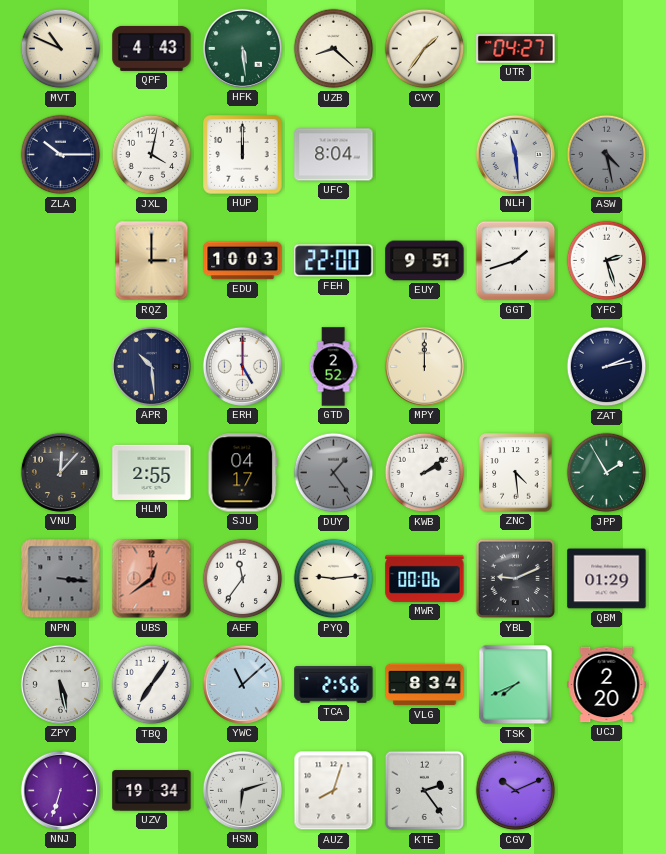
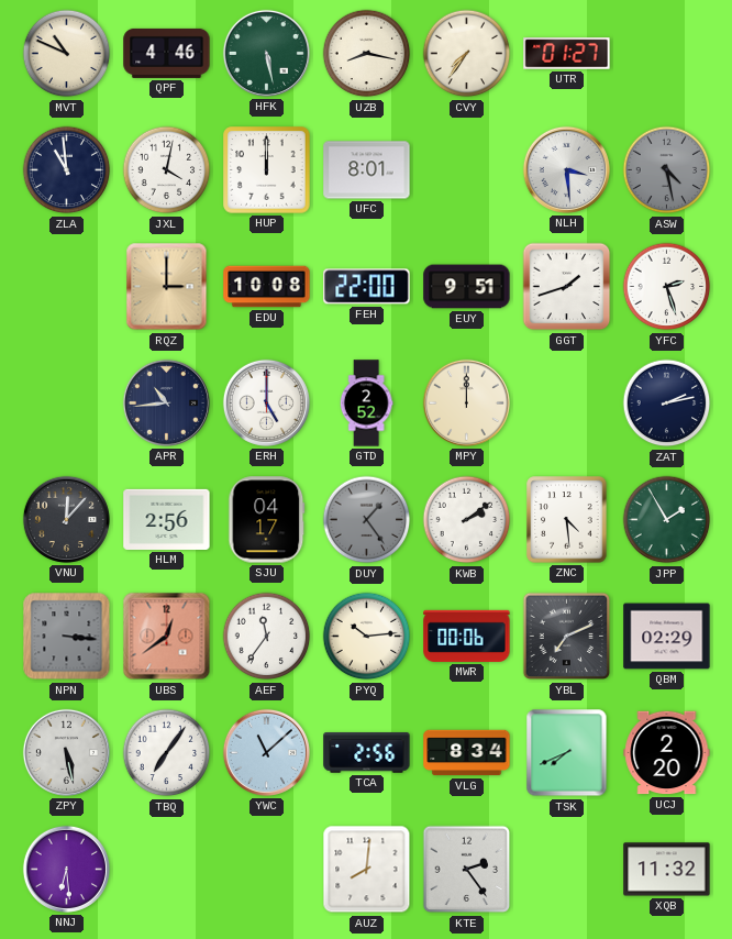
QPF: 4:43 -> 4:46 (167, 53)
HFK: 5:29 -> 5:28 (266, 53)
UZB: 8:22 -> 8:17 (367, 54)
CVY: 1:36 -> 7:36 (467, 54)
UTR: 04:27 -> 01:27 (567, 54)
ZLA: 10:15 -> 10:59 (67, 170)
UFC: 8:04 -> 8:01 (367, 170)
NLH: 11:29 -> 3:29 (566, 169)
EDU: 10:03 -> 10:08 (267, 287)
APR: 10:29 -> 10:44 (166, 402)
HLM: 2:55 -> 2:56 (167, 519)
PYQ: 9:14 -> 10:14 (367, 637)
YBL: 9:11 -> 7:11 (567, 637)
QBM: 01:29 -> 02:29 (667, 637)
NNJ: 6:33 -> 6:29 (66, 869)
UZV: 19:34 -> none (152, 791)
HSN: 6:12 -> none (242, 790)
AUZ: 8:03 -> 8:01 (367, 870)
CGV: 10:11 -> none (516, 791)
XQB: none -> 11:32 (667, 870)
